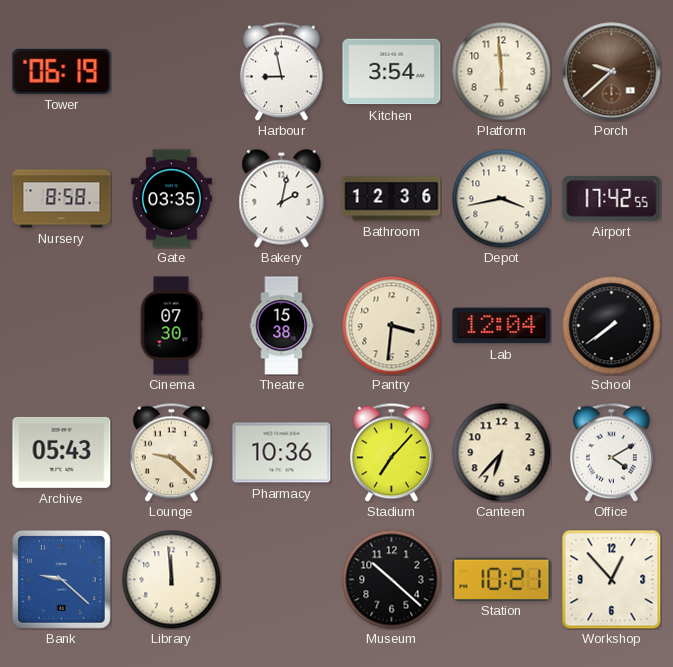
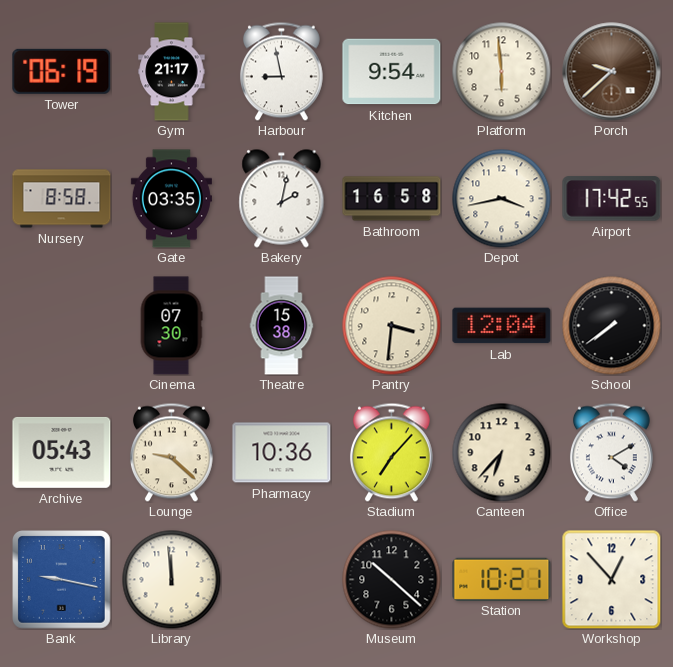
Gym: none -> 21:17 (172, 72)
Kitchen: 3:54 -> 9:54 (392, 72)
Bathroom: 12:36 -> 16:58 (392, 199)
Bank: 9:22 -> 9:17 (62, 580)
